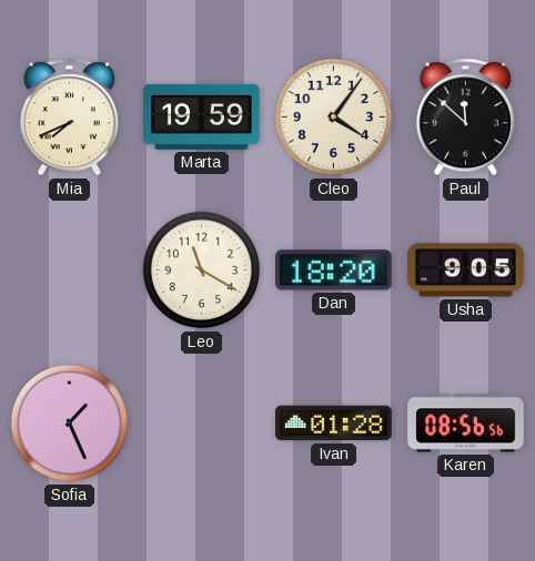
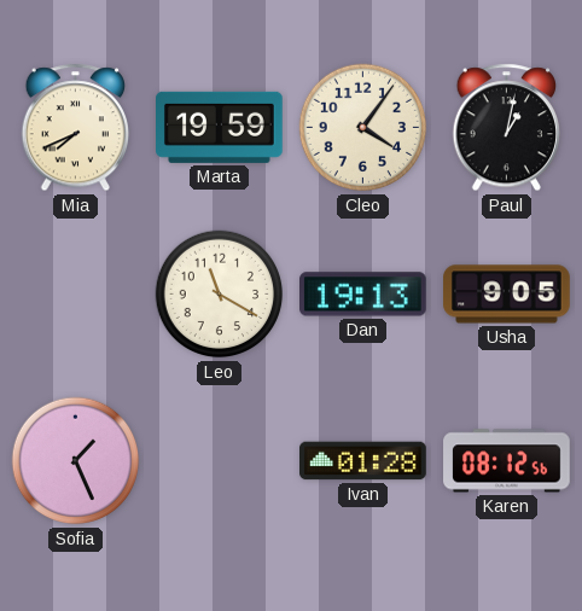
Paul: 11:52 -> 1:02 (506, 128)
Dan: 18:20 -> 19:13 (363, 295)
Karen: 08:56 -> 08:12 (507, 461)
